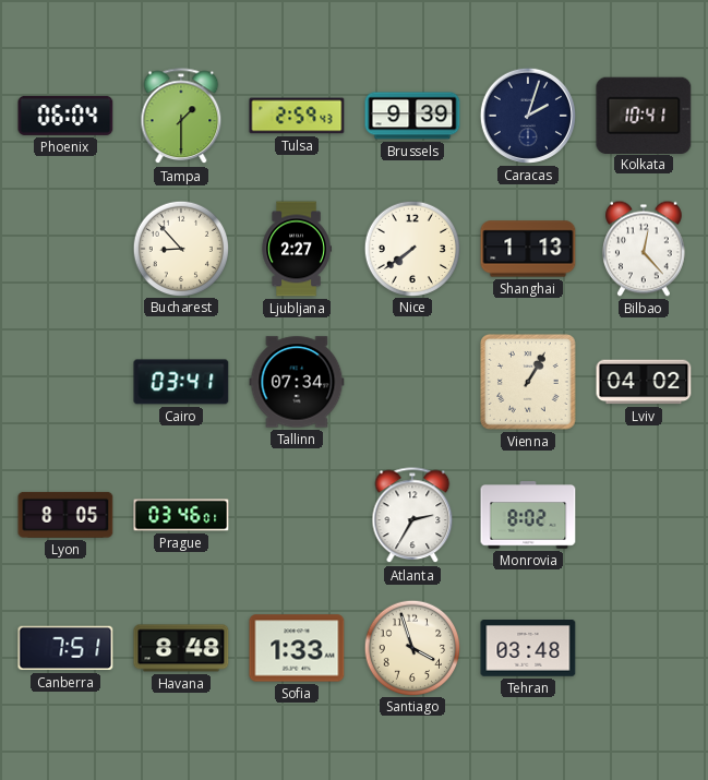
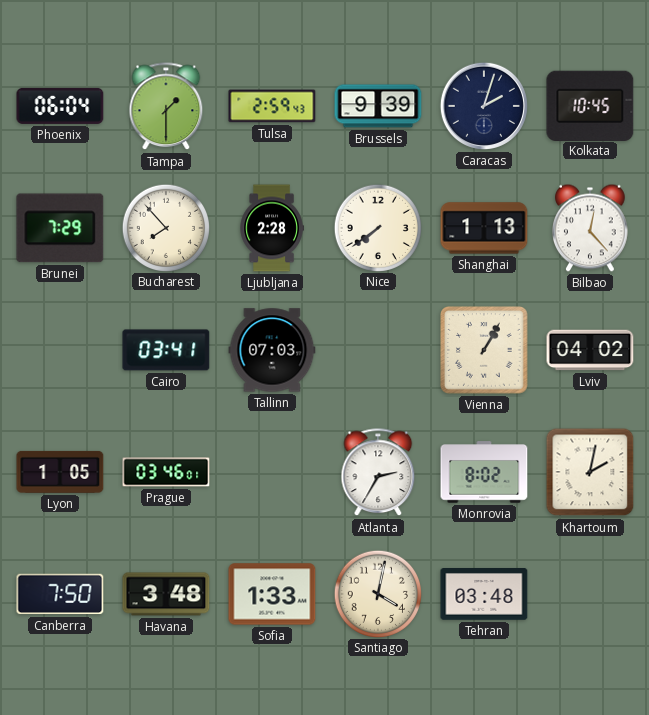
Kolkata: 10:41 -> 10:45 (590, 105)
Brunei: none -> 7:29 (60, 228)
Bucharest: 8:53 -> 7:53 (165, 227)
Ljubljana: 2:27 -> 2:28 (272, 228)
Tallinn: 07:34 -> 07:03 (272, 350)
Lyon: 8:05 -> 1:05 (60, 472)
Khartoum: none -> 2:02 (590, 472)
Canberra: 7:51 -> 7:50 (60, 594)
Havana: 8:48 -> 3:48 (166, 594)
Santiago: 3:57 -> 4:02 (377, 593)
